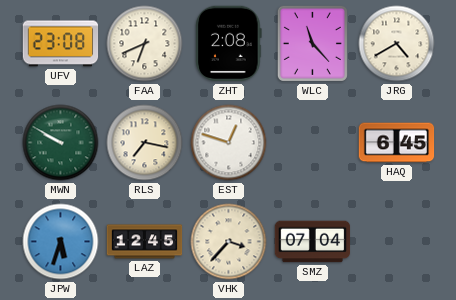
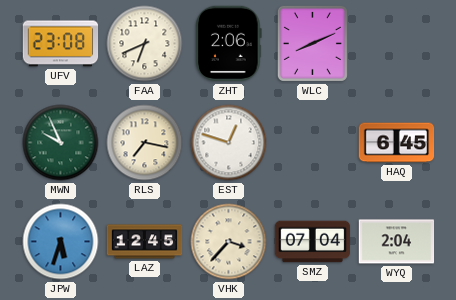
ZHT: 2:08 -> 2:06 (229, 44)
WLC: 11:23 -> 8:11 (312, 43)
JRG: 4:40 -> none (397, 44)
MWN: 9:50 -> 9:56 (61, 143)
WYQ: none -> 2:04 (397, 242)
